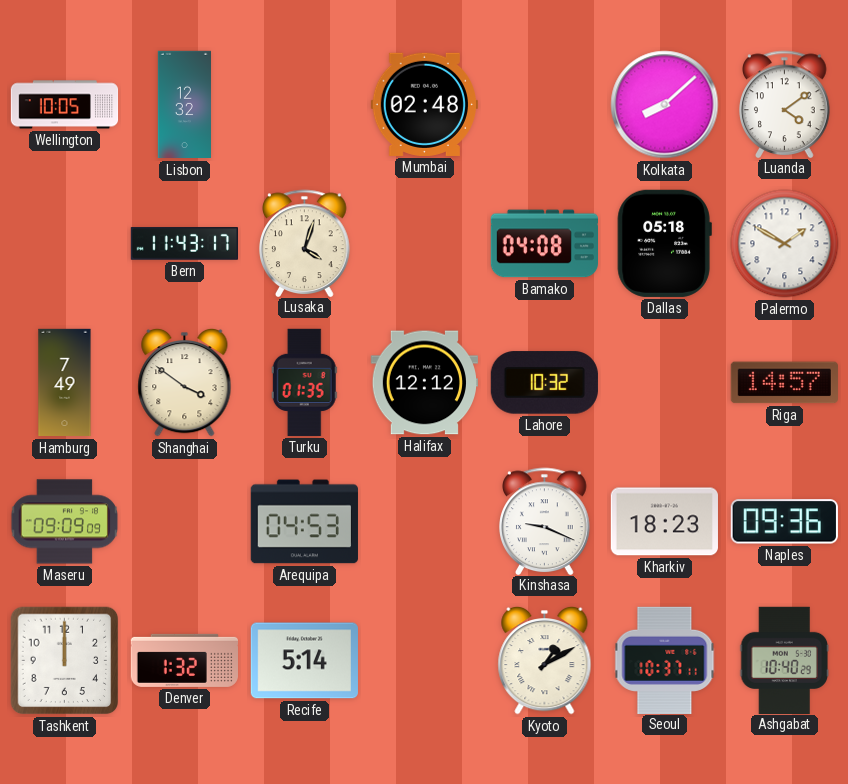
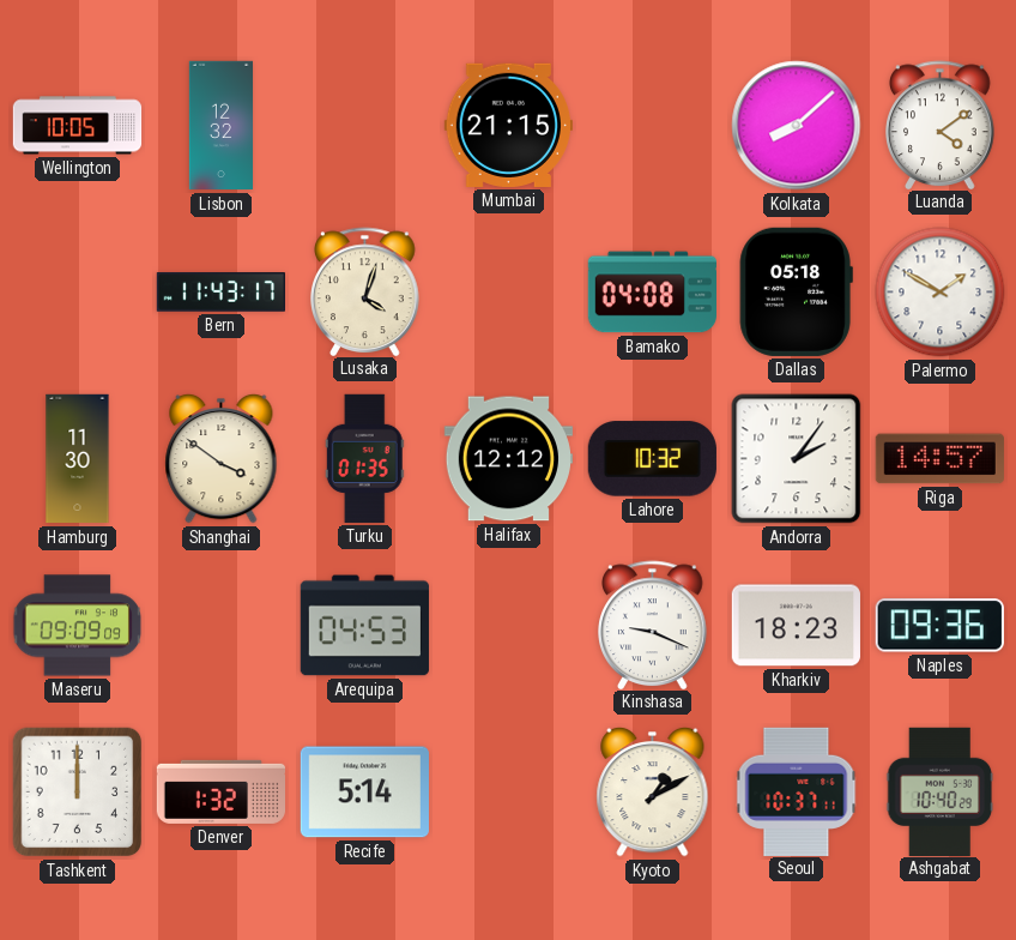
Mumbai: 02:48 -> 21:15 (508, 125)
Hamburg: 7:49 -> 11:30 (78, 459)
Andorra: none -> 2:06 (797, 459)
